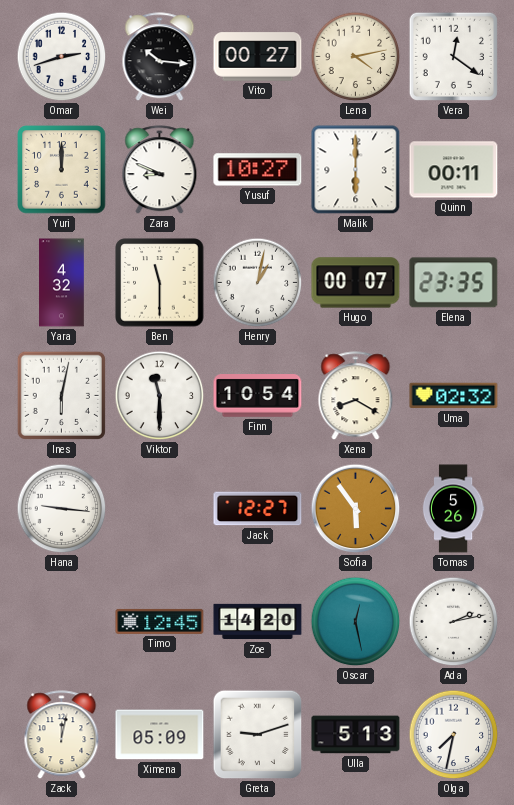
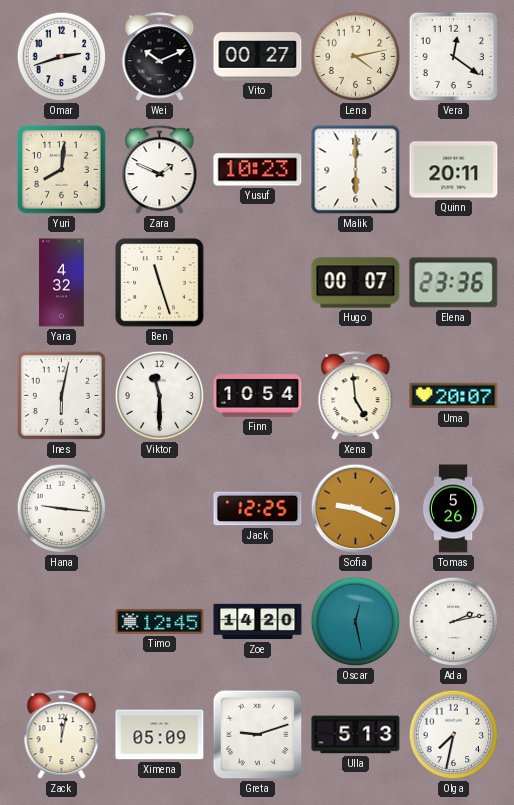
Wei: 10:16 -> 10:11 (160, 57)
Yuri: 12:00 -> 8:01 (62, 170)
Zara: 8:49 -> 1:49 (160, 170)
Yusuf: 10:27 -> 10:23 (258, 170)
Quinn: 00:11 -> 20:11 (454, 170)
Ben: 11:30 -> 11:27 (160, 283)
Henry: 1:02 -> none (258, 283)
Elena: 23:35 -> 23:36 (454, 283)
Xena: 8:20 -> 4:59 (356, 396)
Uma: 02:32 -> 20:07 (454, 396)
Jack: 12:27 -> 12:25 (258, 509)
Sofia: 5:54 -> 9:19 (356, 509)
